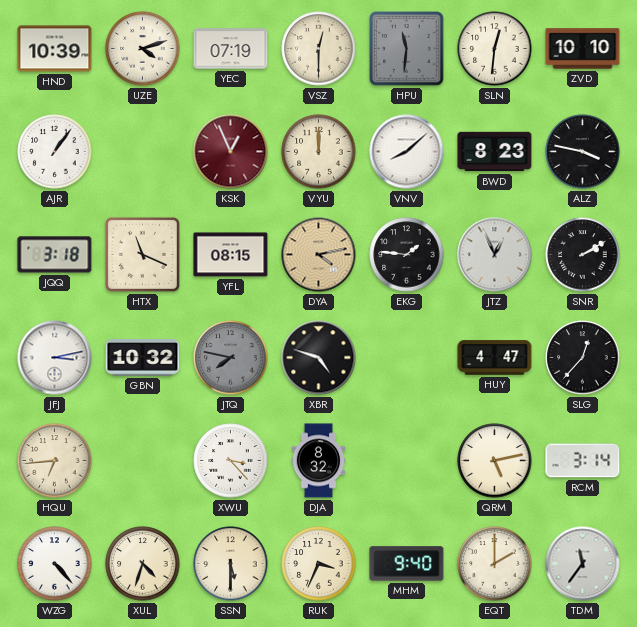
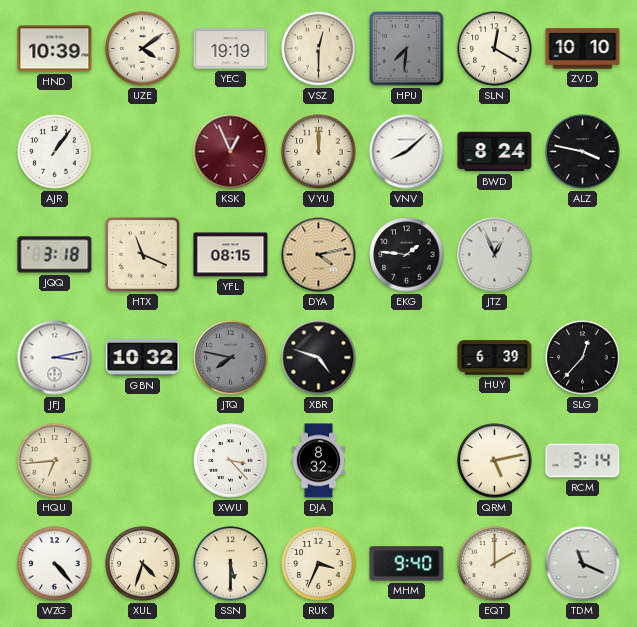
UZE: 4:12 -> 4:09 (143, 49)
YEC: 07:19 -> 19:19 (231, 49)
HPU: 11:31 -> 7:31 (407, 49)
SLN: 12:31 -> 12:20 (495, 49)
BWD: 8:23 -> 8:24 (495, 152)
SNR: 2:10 -> none (583, 255)
HUY: 4:47 -> 6:39 (495, 358)
TDM: 11:36 -> 11:19 (583, 564)
